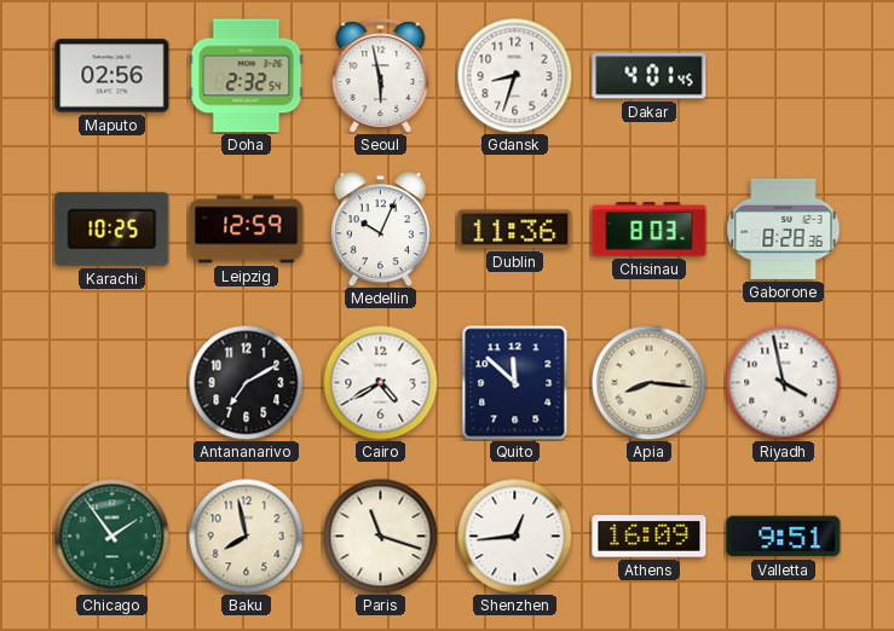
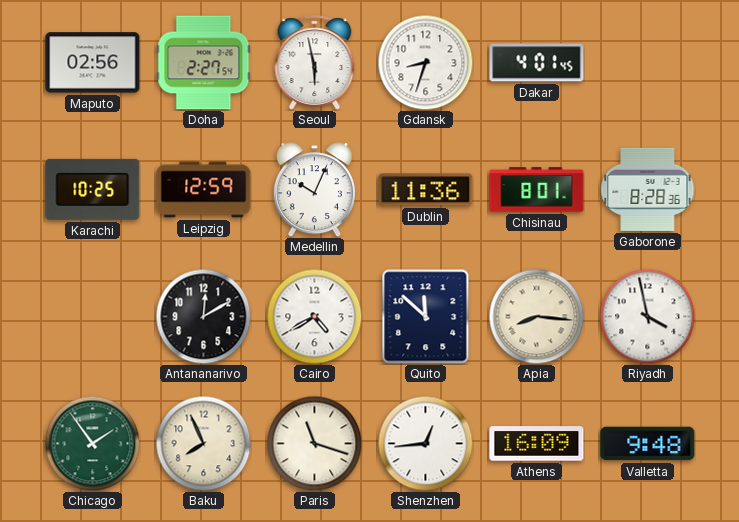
Doha: 2:32 -> 2:27 (204, 63)
Chisinau: 8:03 -> 8:01 (537, 190)
Antananarivo: 7:10 -> 12:10 (203, 316)
Baku: 7:58 -> 7:56 (203, 443)
Valletta: 9:51 -> 9:48 (648, 444)
